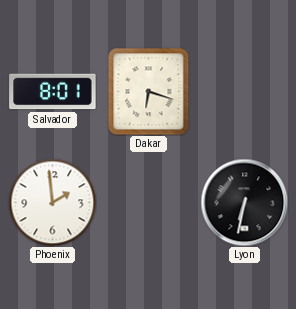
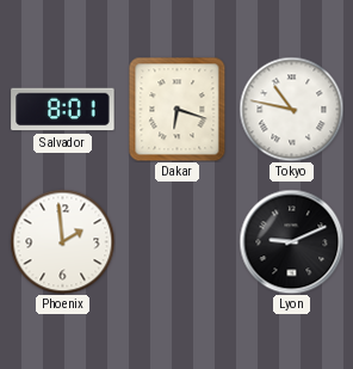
Tokyo: none -> 10:47 (291, 109)
Lyon: 6:32 -> 9:11 (291, 241)
